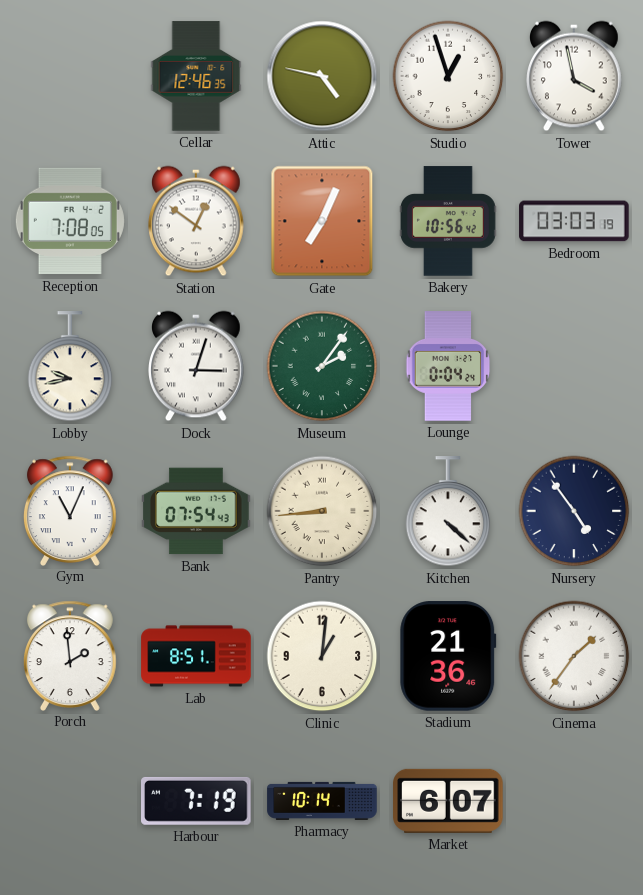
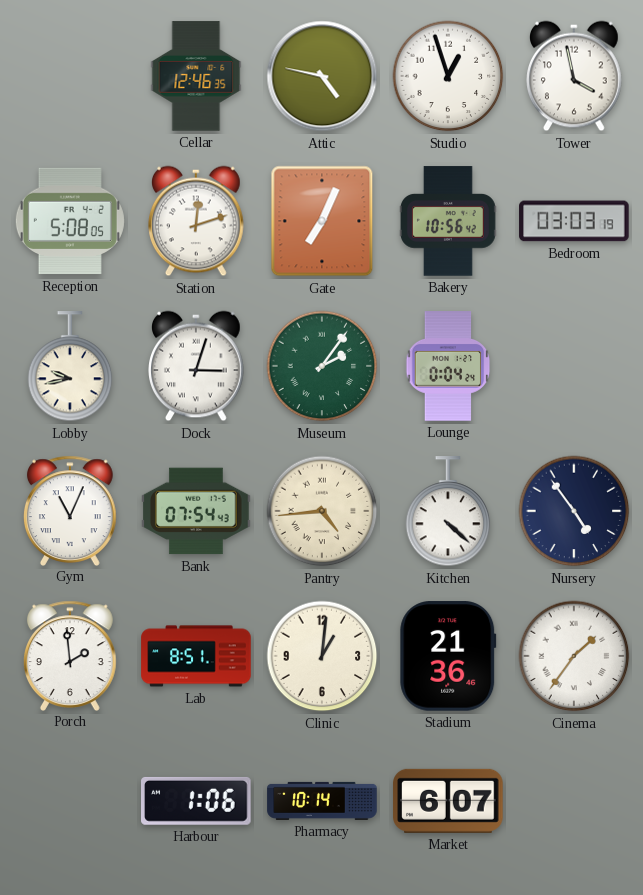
Reception: 7:08 -> 5:08 (70, 221)
Station: 12:51 -> 12:12 (197, 221)
Pantry: 8:44 -> 4:44 (322, 511)
Harbour: 7:19 -> 1:06 (196, 801)
